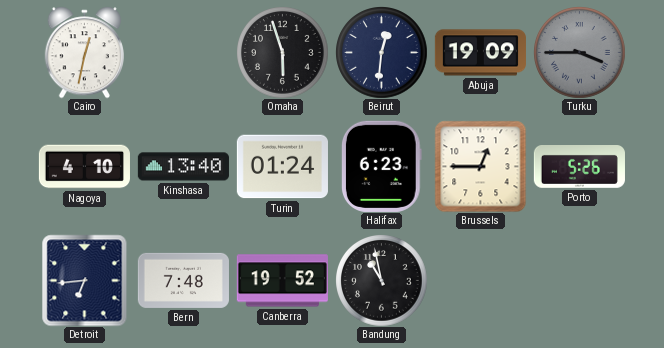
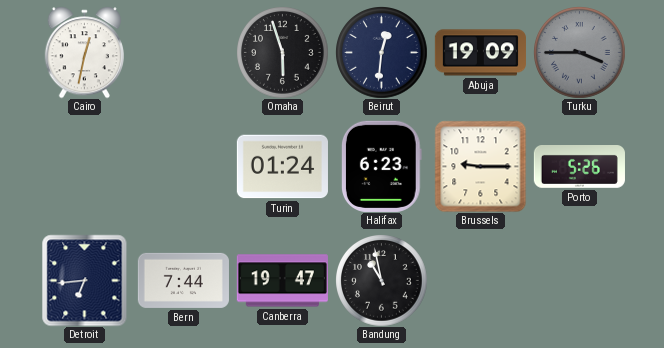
Nagoya: 4:10 -> none (84, 167)
Kinshasa: 13:40 -> none (183, 167)
Brussels: 12:45 -> 9:15 (480, 166)
Bern: 7:48 -> 7:44 (183, 280)
Canberra: 19:52 -> 19:47 (282, 281)
